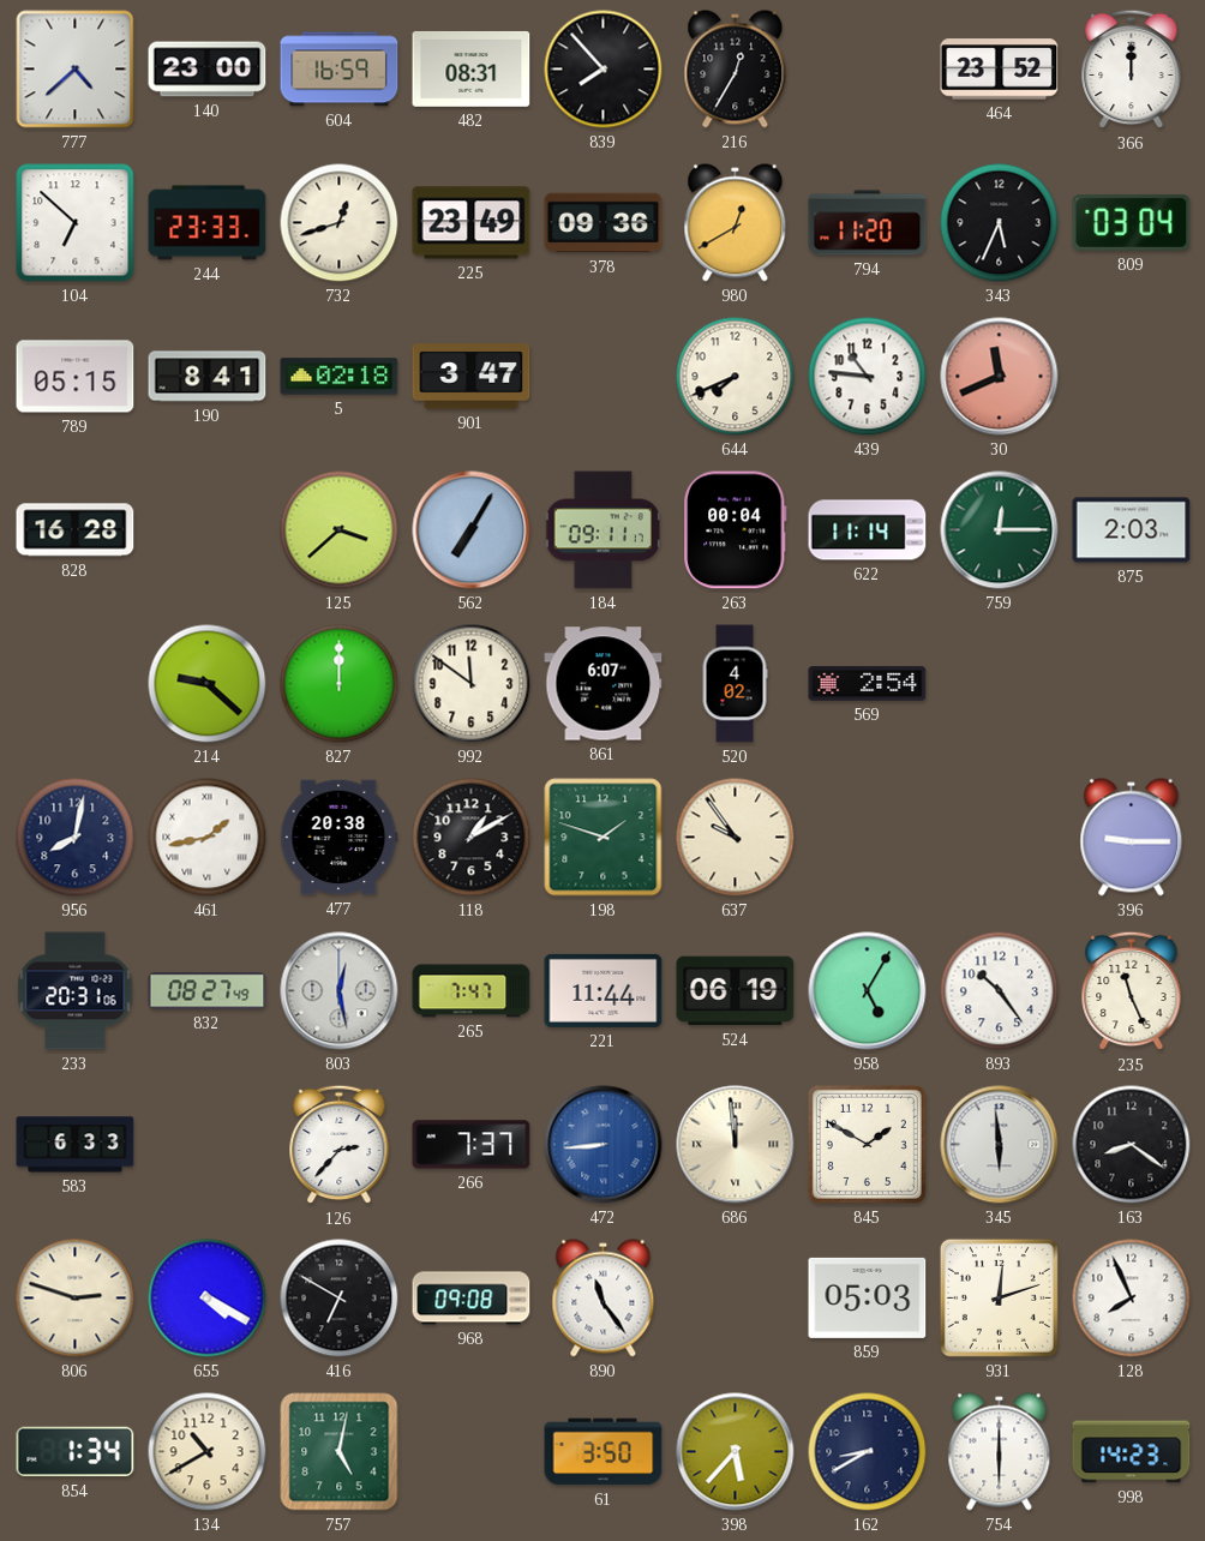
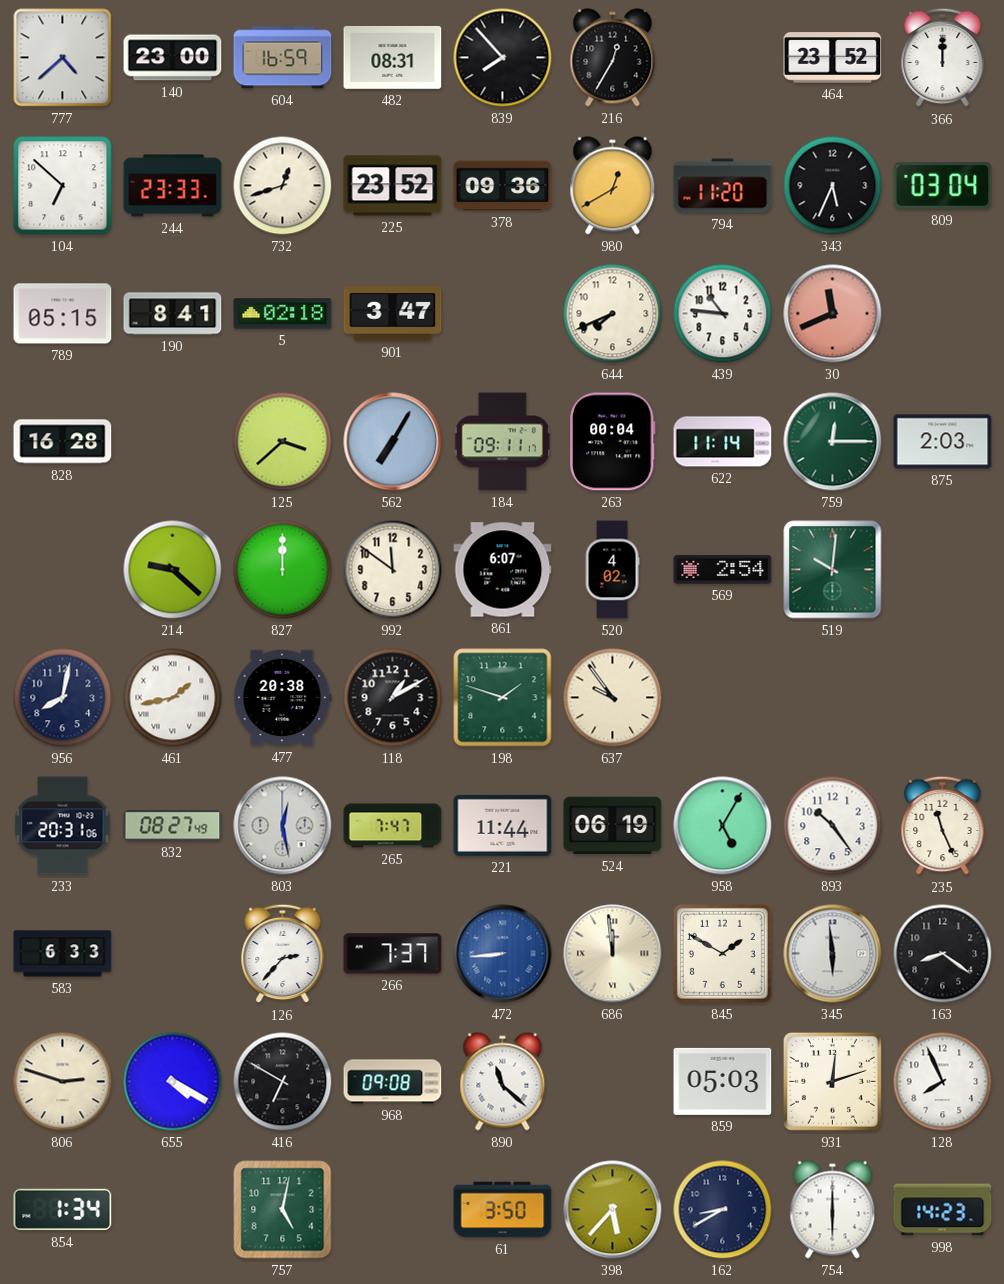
225: 23:49 -> 23:52 (393, 186)
519: none -> 10:01 (833, 570)
396: 9:15 -> none (1132, 838)
890: 11:24 -> 11:22 (503, 1082)
134: 10:40 -> none (208, 1452)
